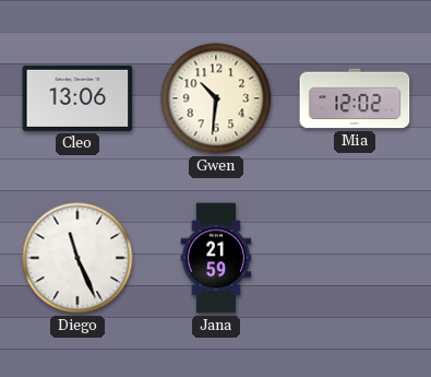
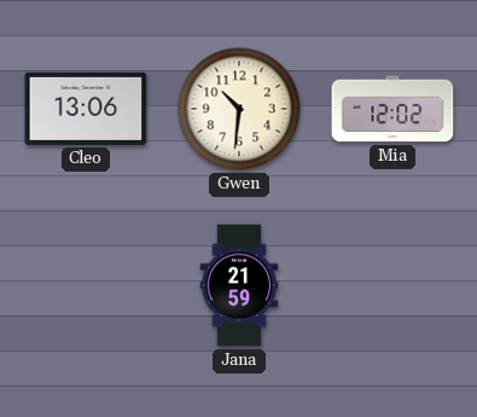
Diego: 11:26 -> none (77, 258)
